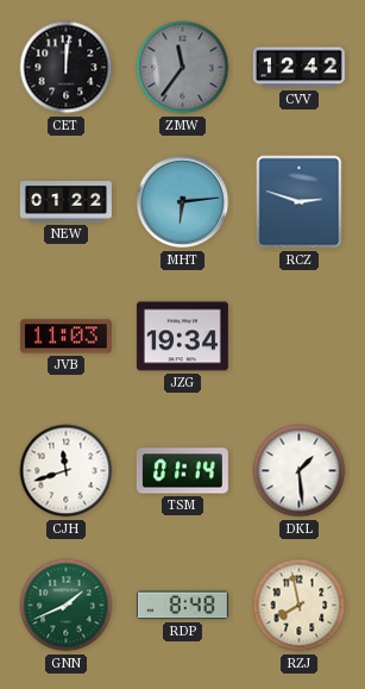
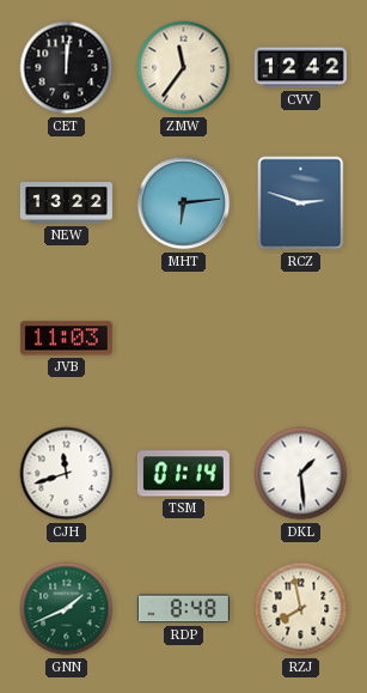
ZMW dial: grey -> cream (184, 68)
NEW: 01:22 -> 13:22 (66, 203)
JZG: 19:34 -> none (182, 337)
